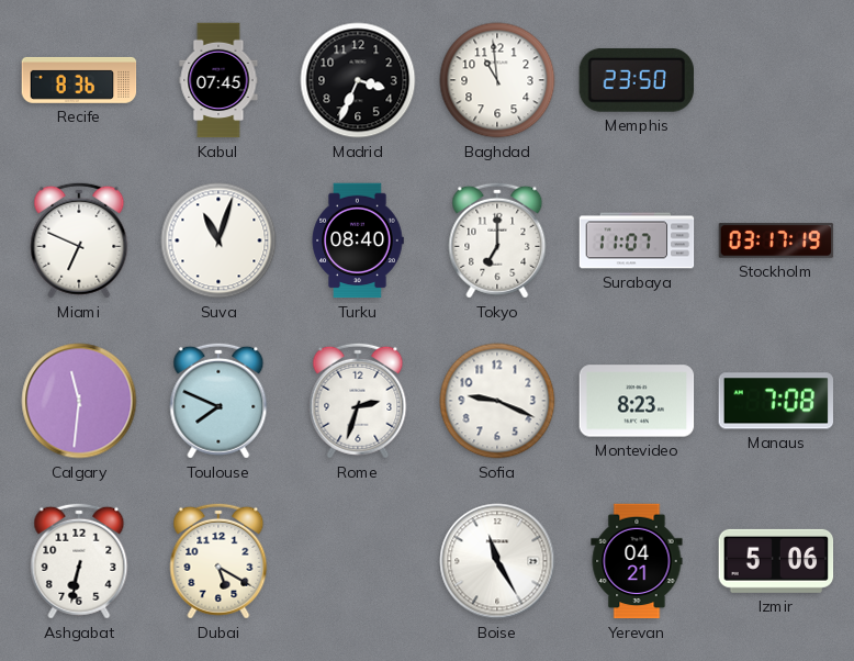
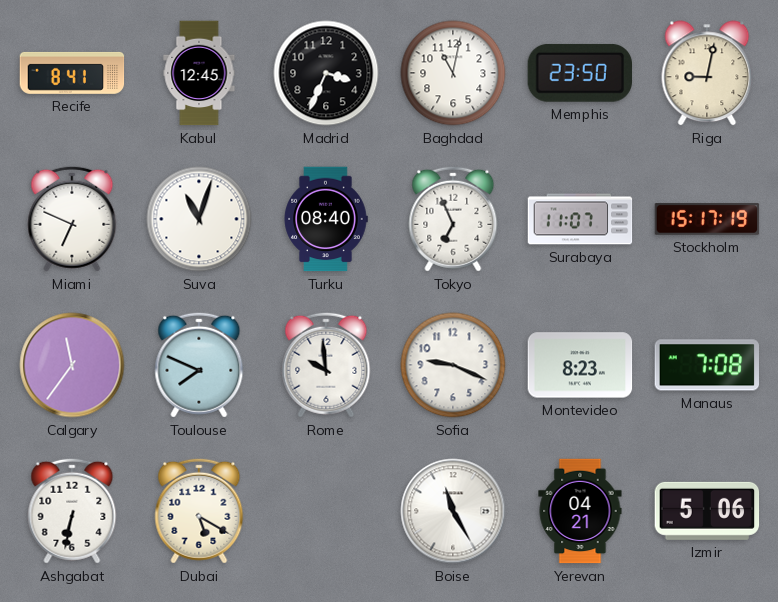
Recife: 8:36 -> 8:41 (72, 73)
Kabul: 07:45 -> 12:45 (199, 73)
Baghdad: 10:59 -> 11:02 (453, 73)
Riga: none -> 9:02 (707, 73)
Tokyo: 7:00 -> 6:56 (453, 219)
Stockholm: 03:17 -> 15:17 (707, 219)
Calgary: 11:31 -> 11:36 (72, 365)
Rome: 2:33 -> 9:59 (326, 365)
